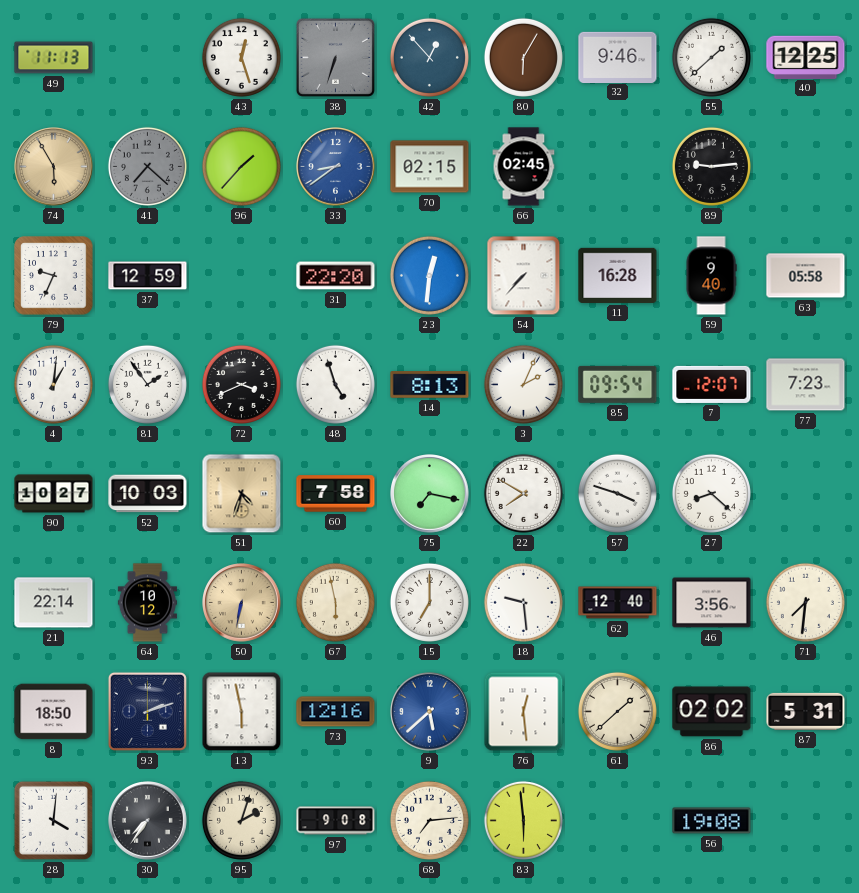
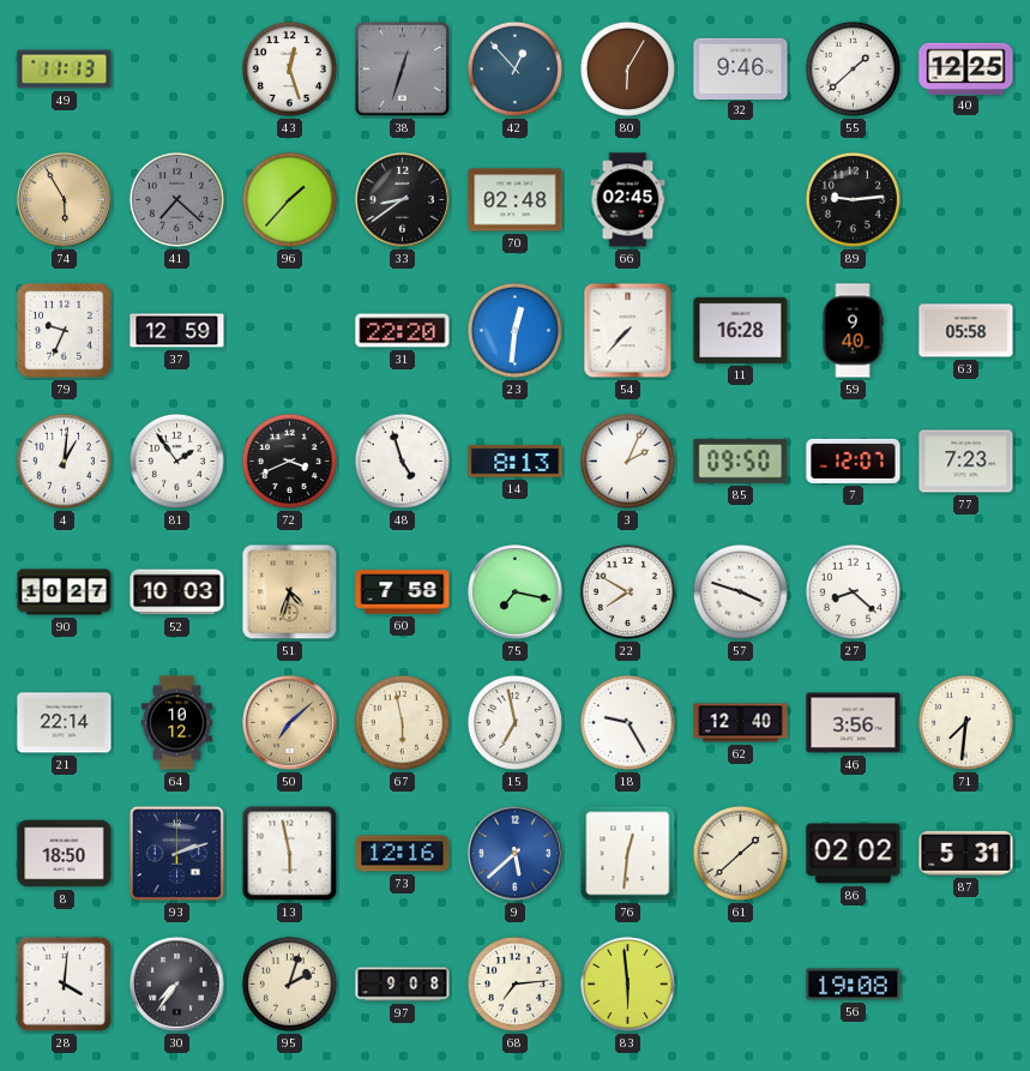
38: 6:33 -> 12:33 (402, 68)
33 dial: blue -> black (403, 200)
70: 02:15 -> 02:48 (516, 200)
85: 09:54 -> 09:50 (741, 461)
50: 6:32 -> 7:08 (290, 723)
15: 7:00 -> 6:58 (514, 722)
18: 9:29 -> 9:25 (627, 722)
76: 12:29 -> 12:31 (628, 854)
